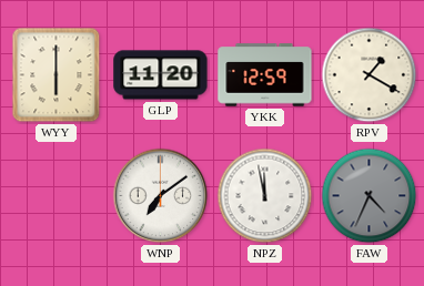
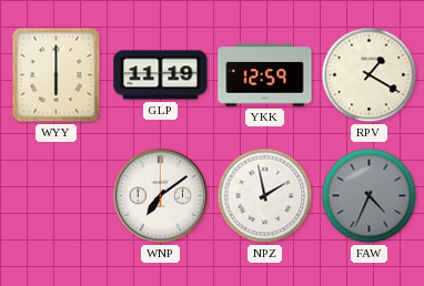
GLP: 11:20 -> 11:19 (161, 75)
NPZ: 11:58 -> 1:58 (265, 196)
